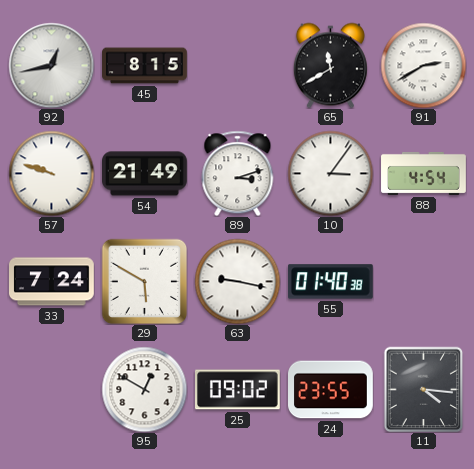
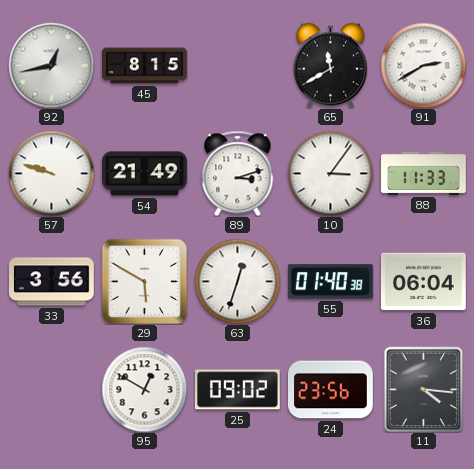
88: 4:54 -> 11:33 (424, 173)
33: 7:24 -> 3:56 (52, 282)
63: 9:17 -> 12:33 (237, 281)
36: none -> 06:04 (424, 282)
24: 23:55 -> 23:56 (331, 390)
